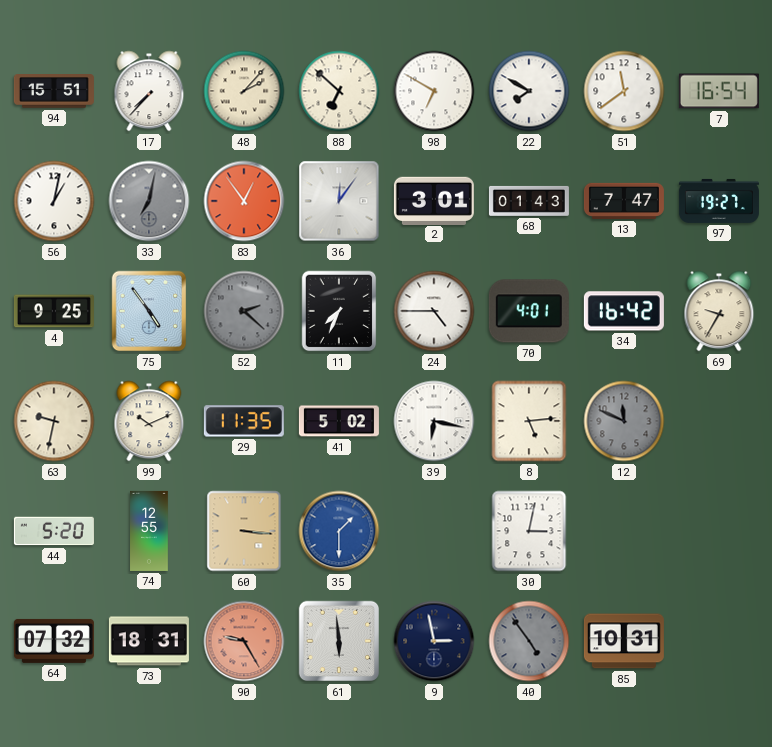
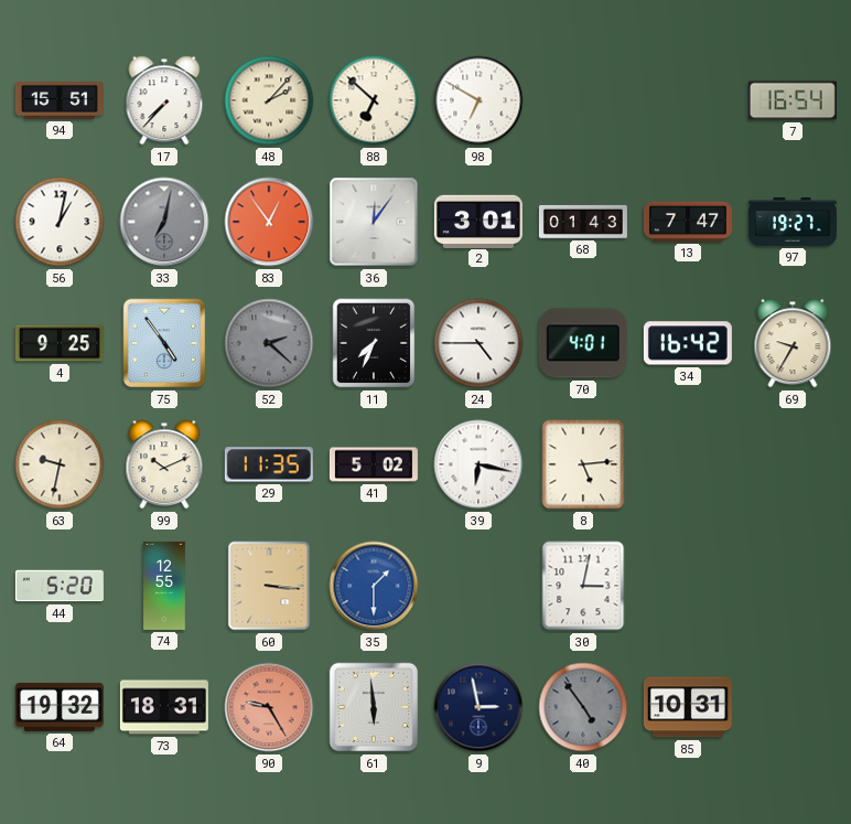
22: 7:50 -> none (529, 91)
51: 11:39 -> none (624, 91)
12: 11:49 -> none (624, 421)
64: 07:32 -> 19:32 (60, 707)
